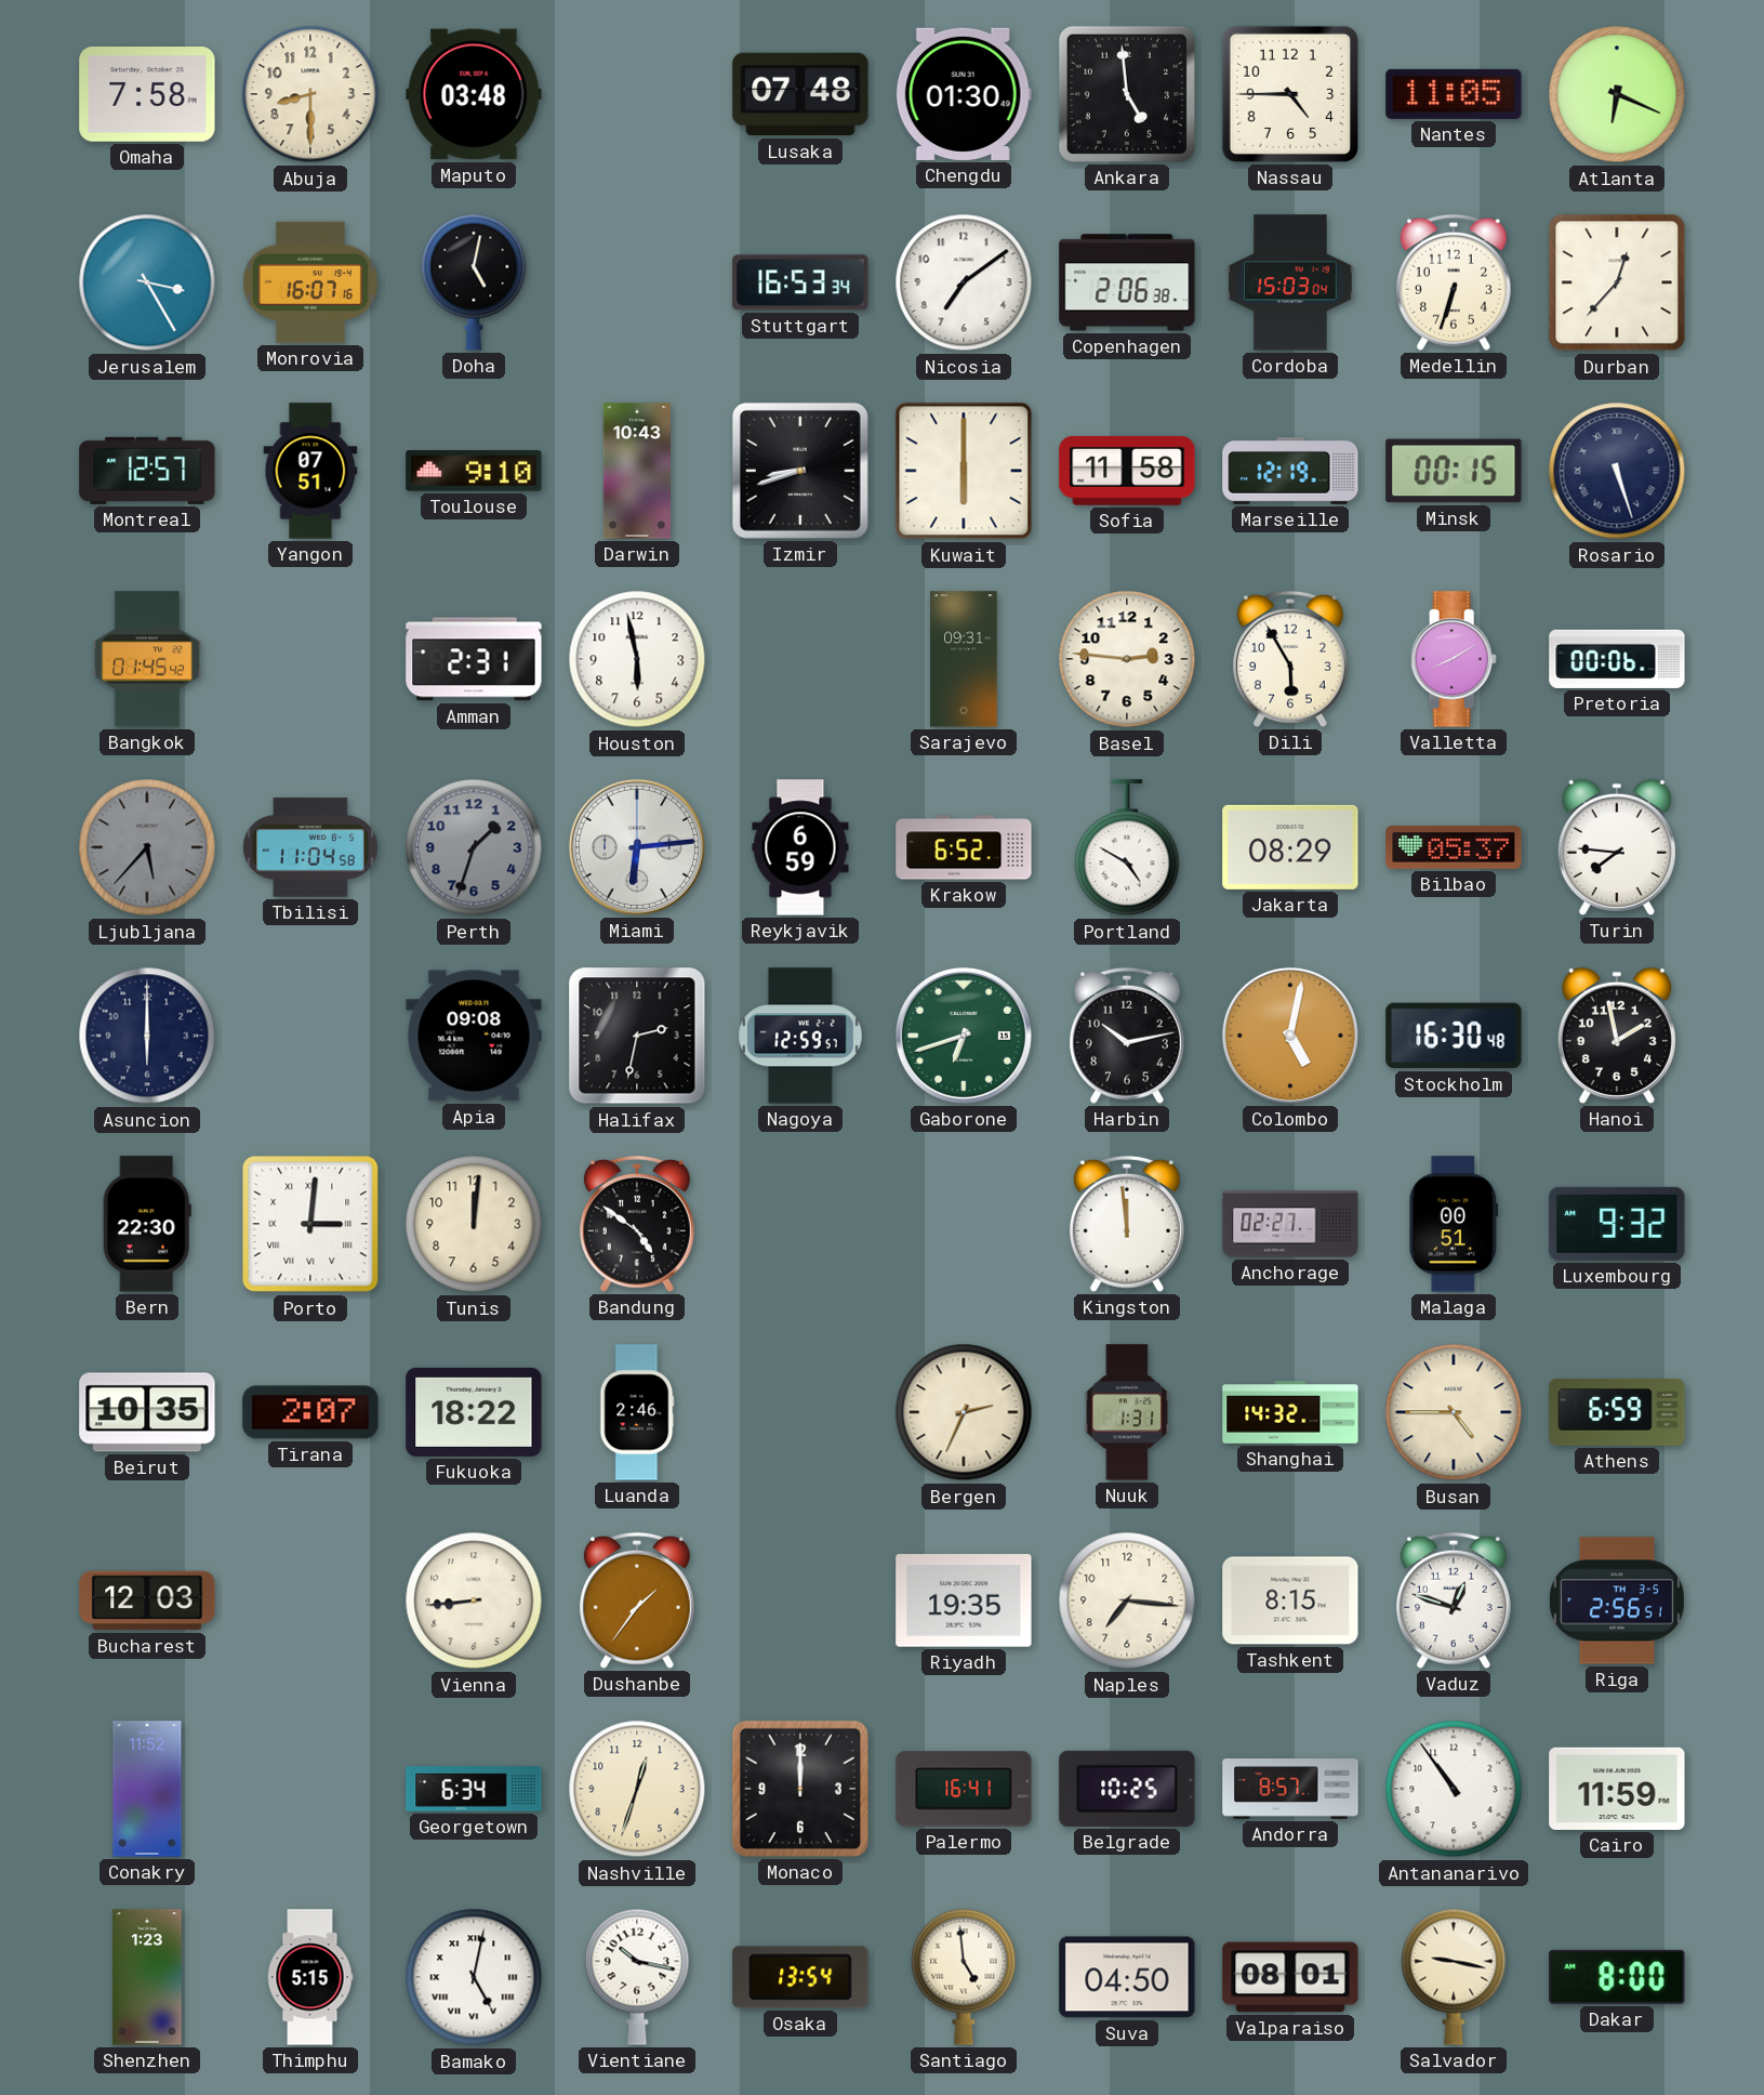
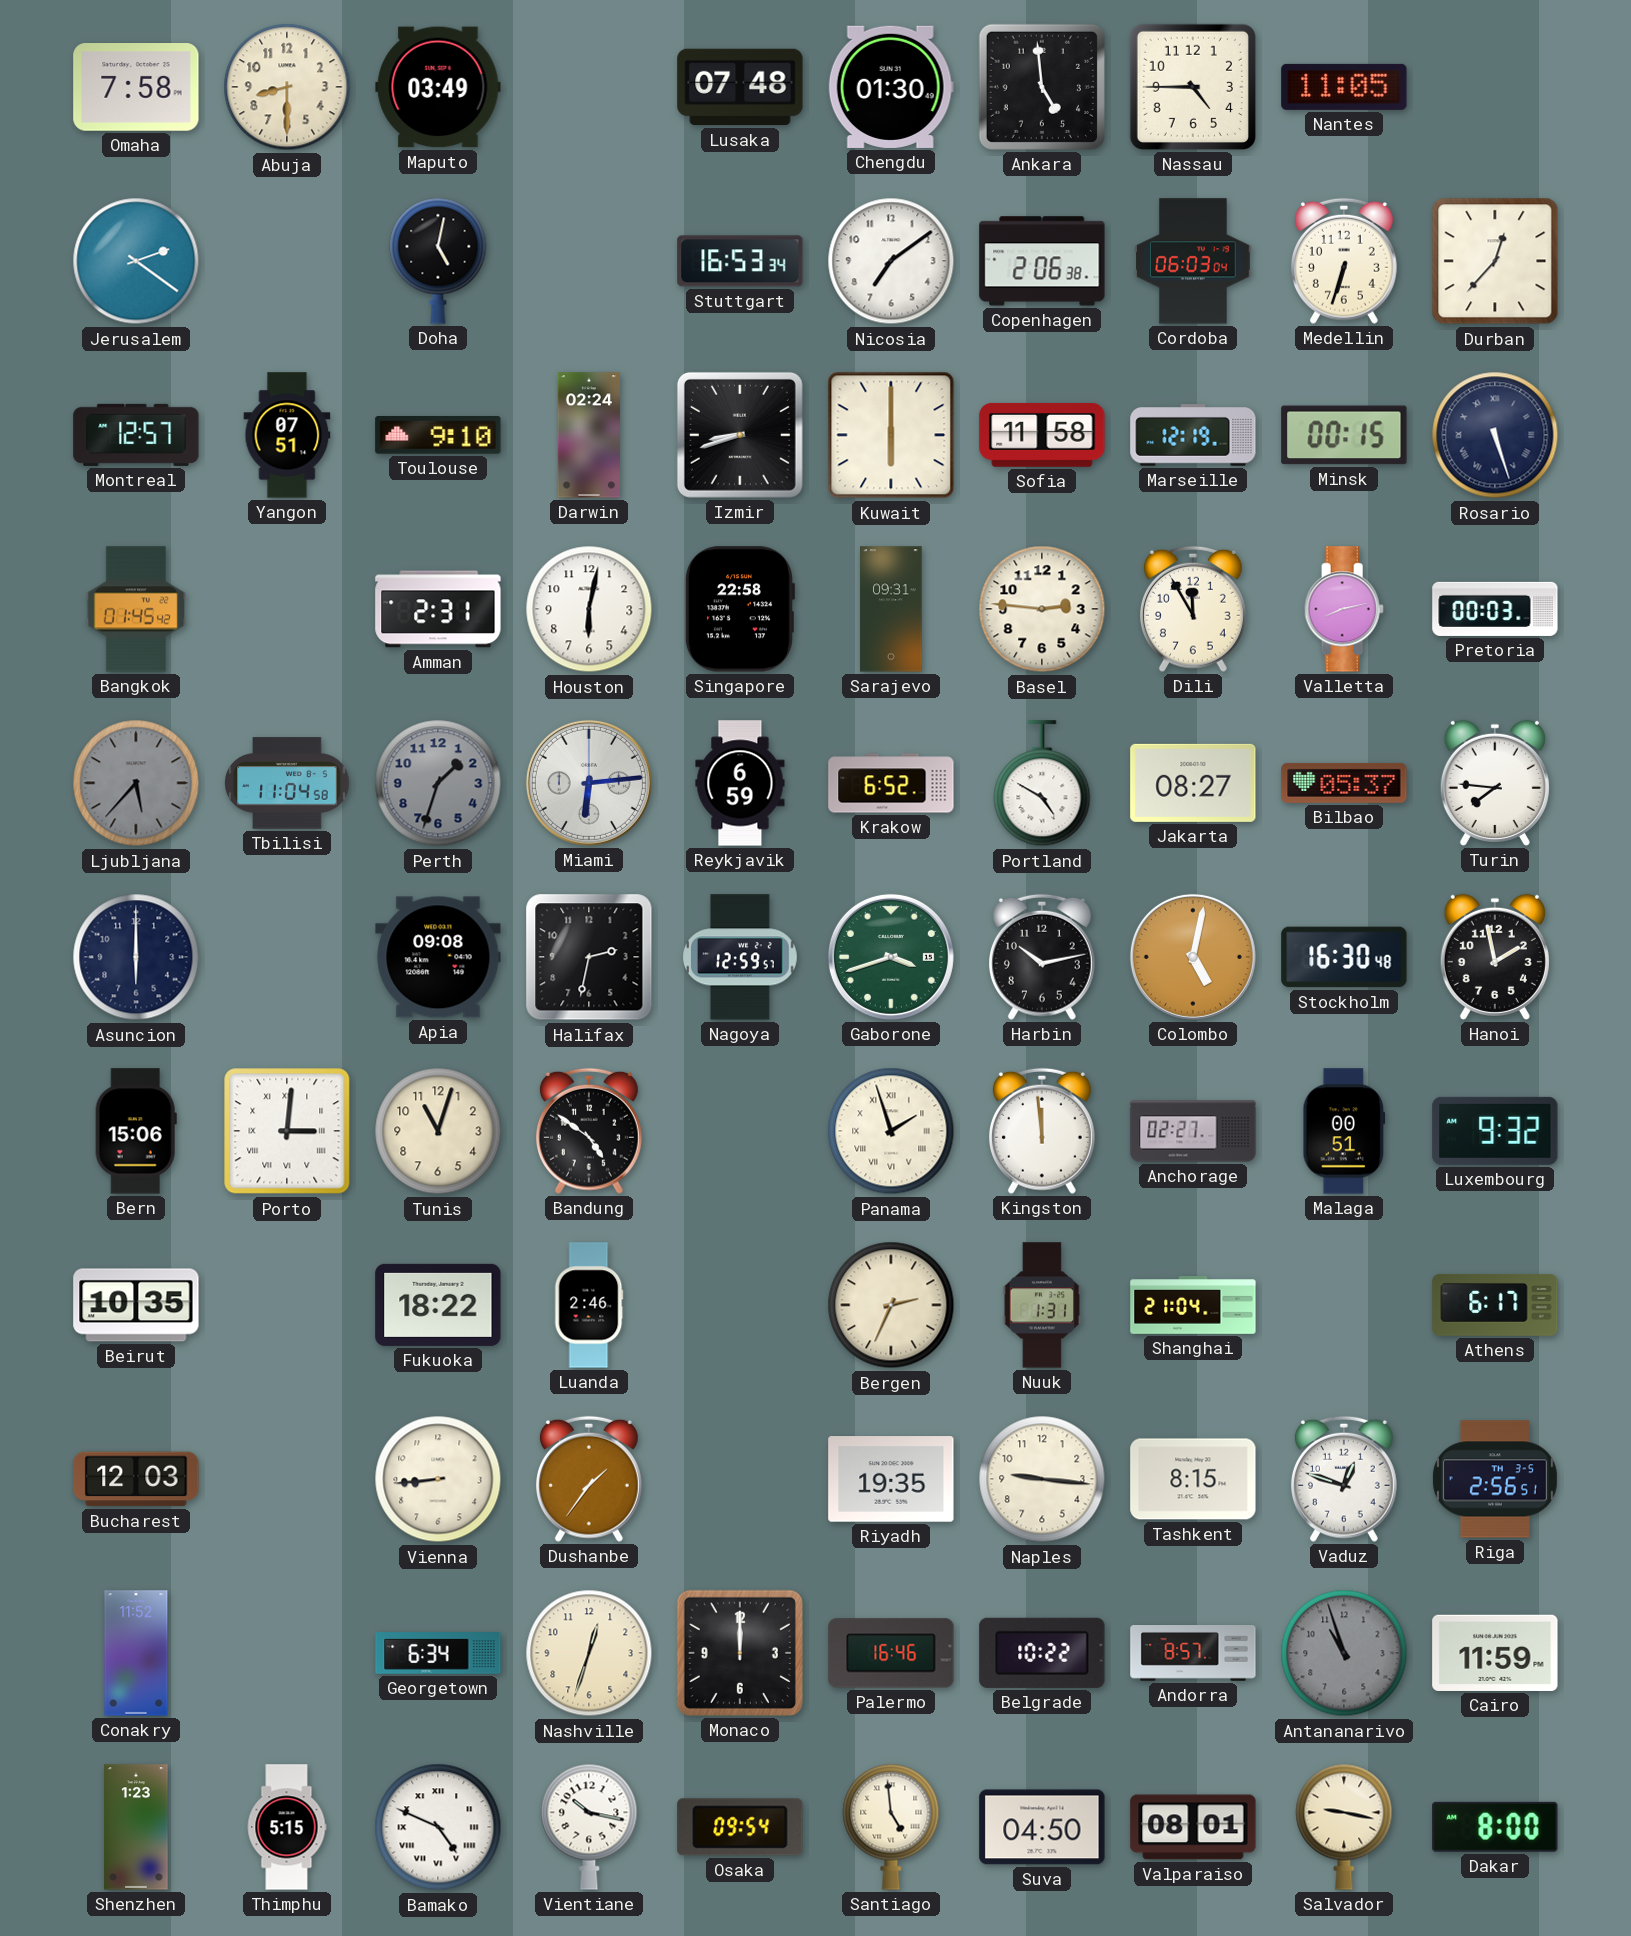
Maputo: 03:48 -> 03:49 (438, 87)
Atlanta: 6:19 -> none (1617, 94)
Jerusalem: 3:25 -> 2:21 (136, 261)
Monrovia: 16:07 -> none (310, 282)
Cordoba: 15:03 -> 06:03 (1193, 261)
Darwin: 10:43 -> 02:24 (589, 435)
Houston: 5:58 -> 6:02 (589, 609)
Singapore: none -> 22:58 (739, 609)
Dili: 5:55 -> 11:55 (1193, 609)
Valletta: 8:10 -> 8:13 (1344, 609)
Pretoria: 00:06 -> 00:03 (1495, 609)
Jakarta: 08:29 -> 08:27 (1193, 783)
Gaborone: 6:42 -> 3:42 (891, 957)
Bern: 22:30 -> 15:06 (136, 1131)
Tunis: 12:01 -> 11:03 (438, 1131)
Panama: none -> 1:57 (891, 1131)
Tirana: 2:07 -> none (310, 1412)
Shanghai: 14:32 -> 21:04 (1193, 1306)
Busan: 4:45 -> none (1454, 1412)
Athens: 6:59 -> 6:17 (1495, 1305)
Naples: 7:16 -> 9:16 (1042, 1479)
Palermo: 16:41 -> 16:46 (891, 1653)
Belgrade: 10:25 -> 10:22 (1042, 1653)
Antananarivo: 10:54 -> 10:57 (1344, 1653)
Antananarivo dial: white -> grey (1344, 1653)
Bamako: 5:02 -> 4:49 (438, 1827)
Osaka: 13:54 -> 09:54 (740, 1827)
